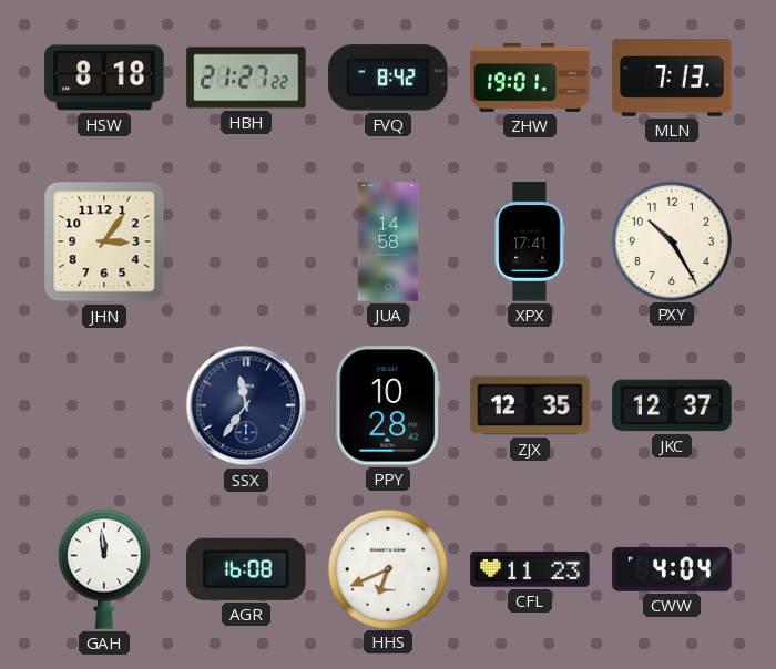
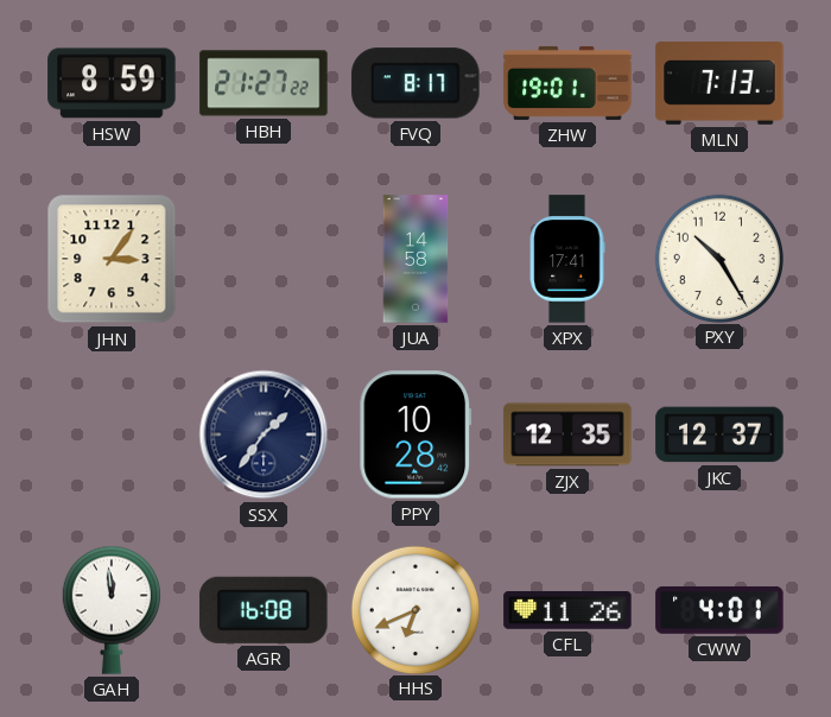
HSW: 8:18 -> 8:59 (112, 83)
FVQ: 8:42 -> 8:17 (415, 83)
SSX: 11:36 -> 1:36 (264, 434)
CFL: 11:23 -> 11:26 (567, 610)
CWW: 4:04 -> 4:01 (719, 610)
